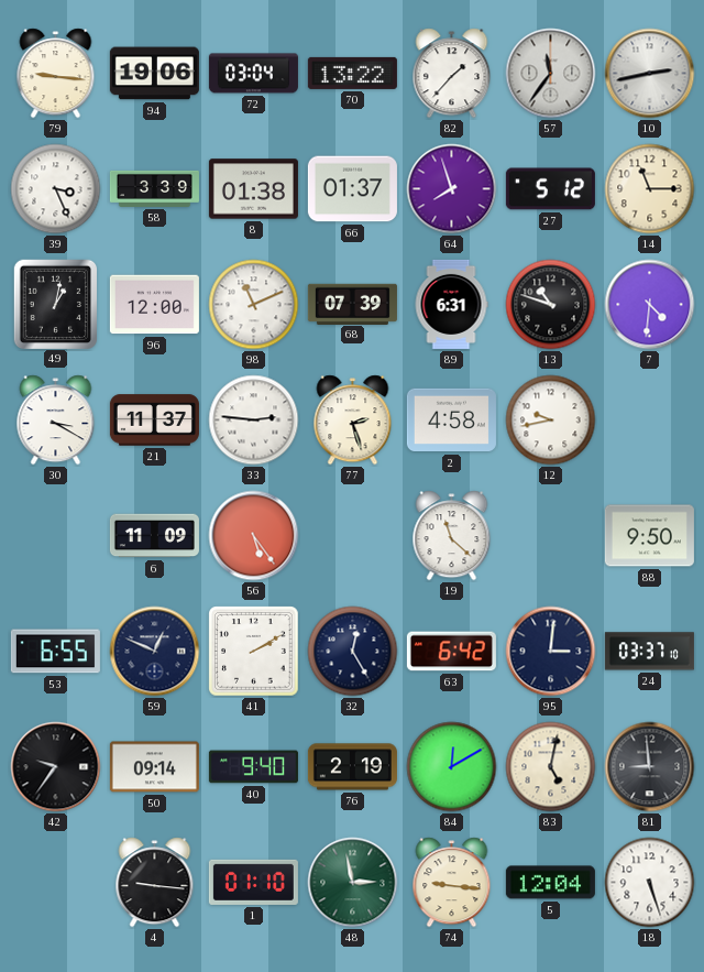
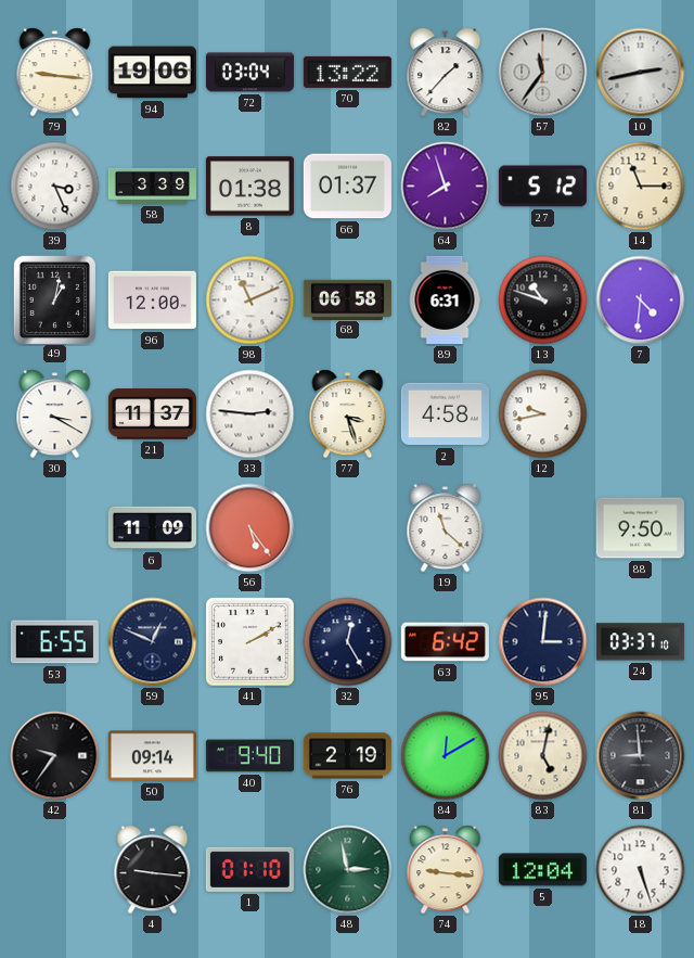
68: 07:39 -> 06:58 (347, 299)
77: 2:27 -> 3:27 (348, 414)
